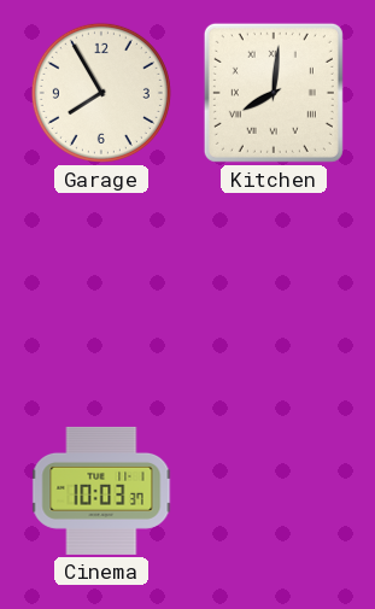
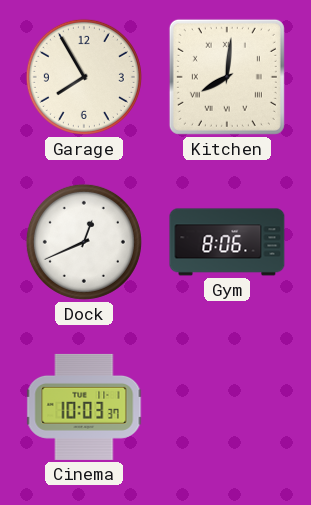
Dock: none -> 12:41 (84, 242)
Gym: none -> 8:06 (227, 242)
